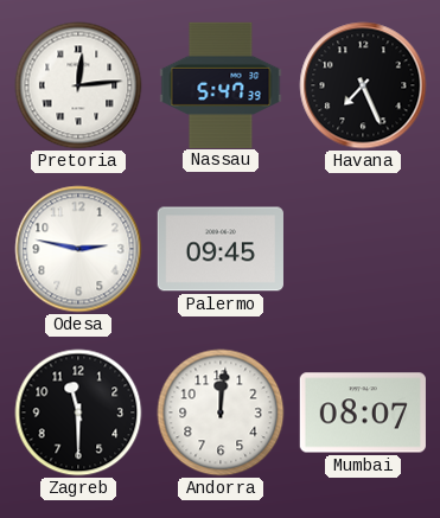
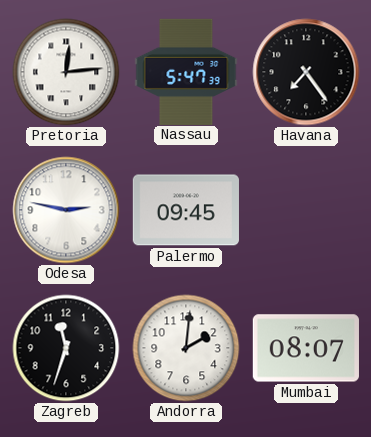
Havana: 7:26 -> 7:24 (306, 72)
Zagreb: 11:30 -> 11:33 (66, 348)
Andorra: 12:01 -> 2:01 (186, 348)
